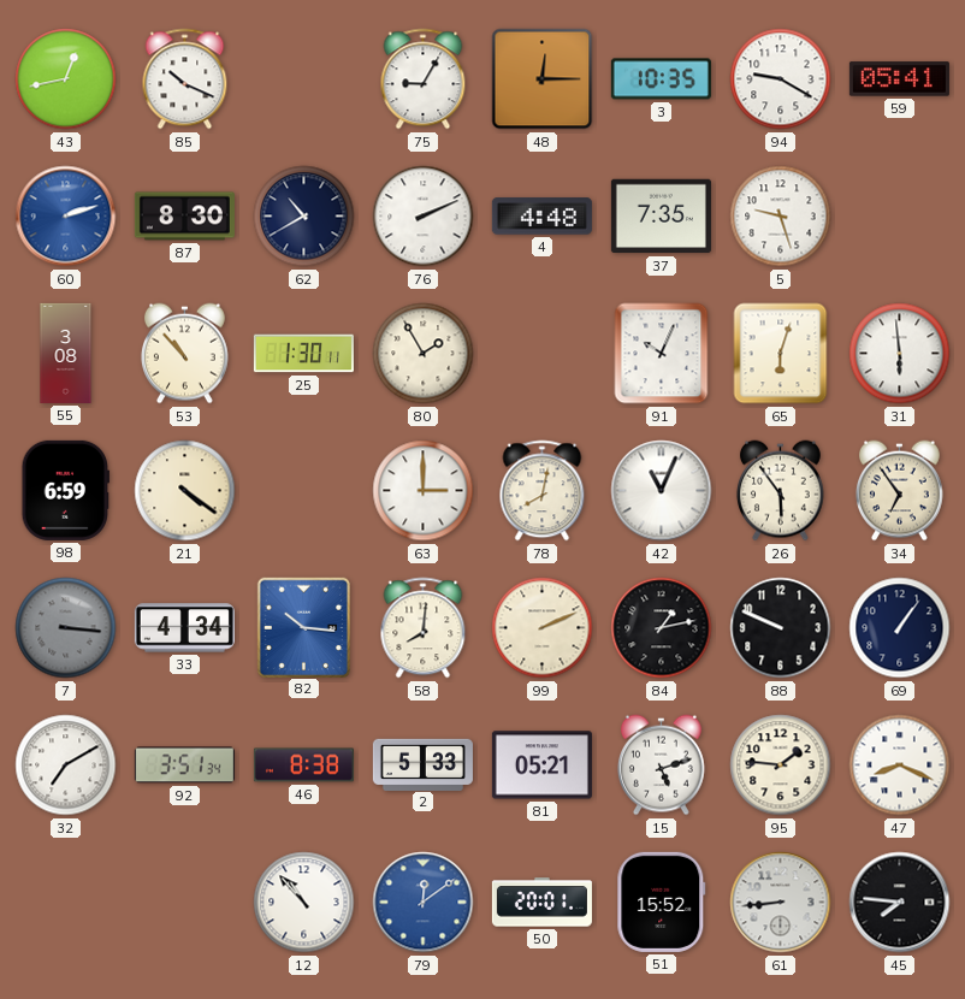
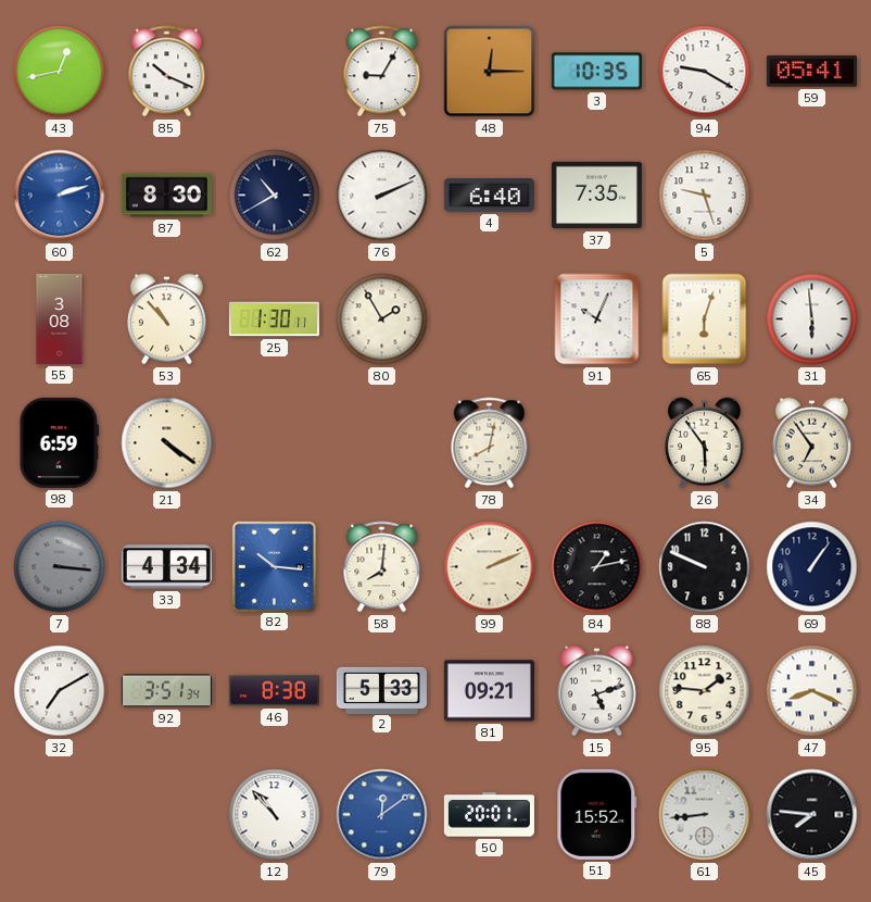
4: 4:48 -> 6:40 (489, 196)
63: 3:00 -> none (424, 491)
42: 11:04 -> none (662, 491)
81: 05:21 -> 09:21 (489, 691)
